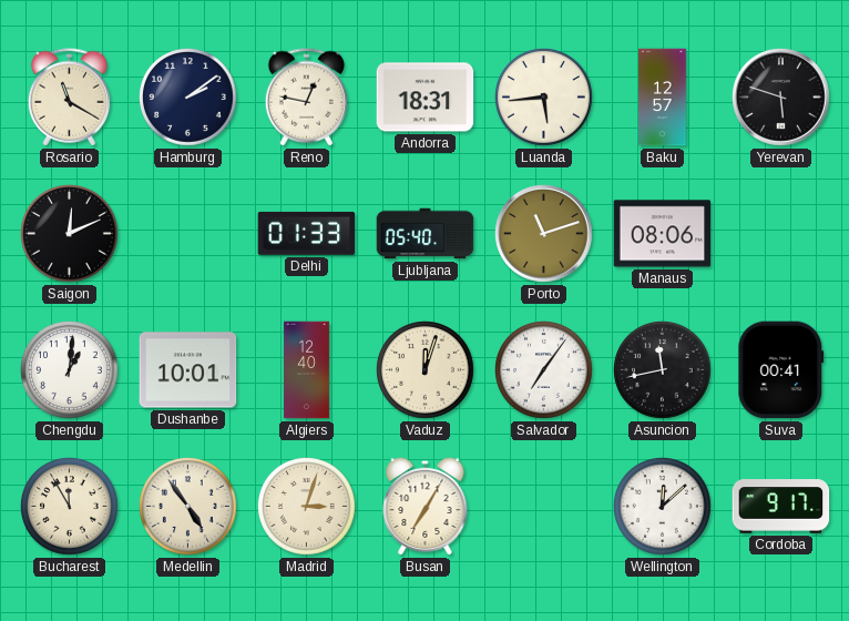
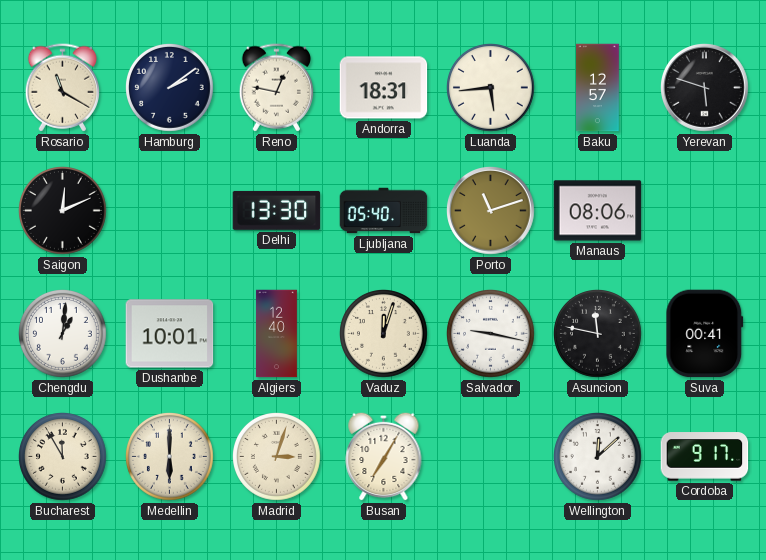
Delhi: 01:33 -> 13:30 (277, 210)
Salvador: 7:06 -> 9:17 (491, 334)
Asuncion: 11:43 -> 11:47 (598, 334)
Medellin: 4:54 -> 6:00 (170, 457)
